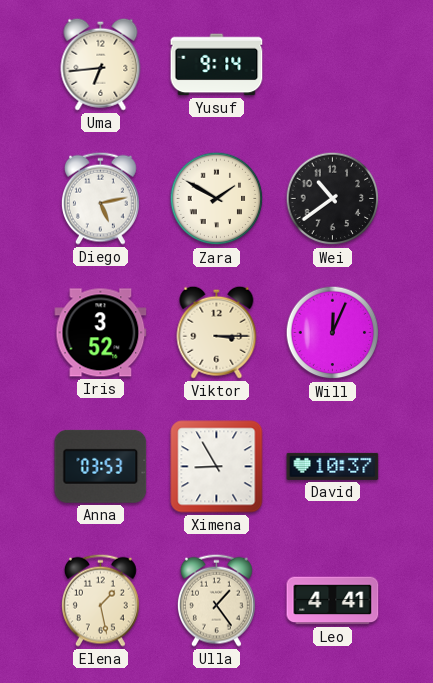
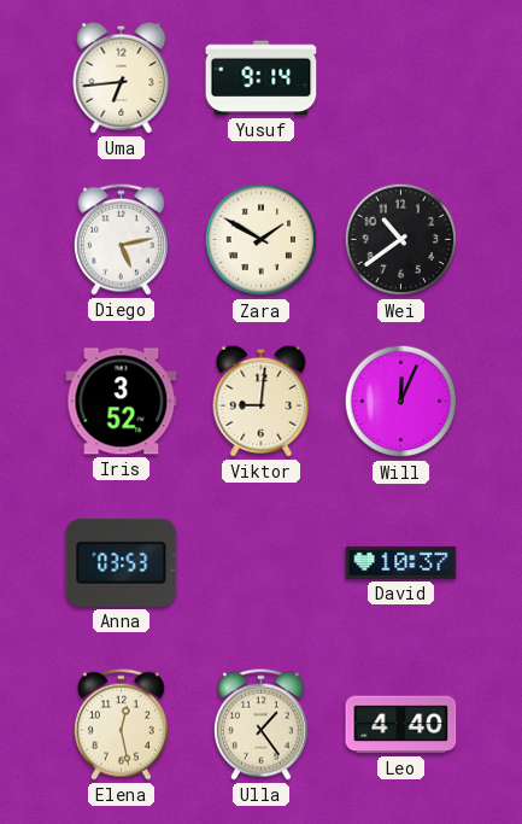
Viktor: 3:15 -> 9:01 (262, 401)
Ximena: 8:55 -> none (217, 467)
Elena: 1:28 -> 12:28 (121, 724)
Leo: 4:41 -> 4:40 (401, 725)
